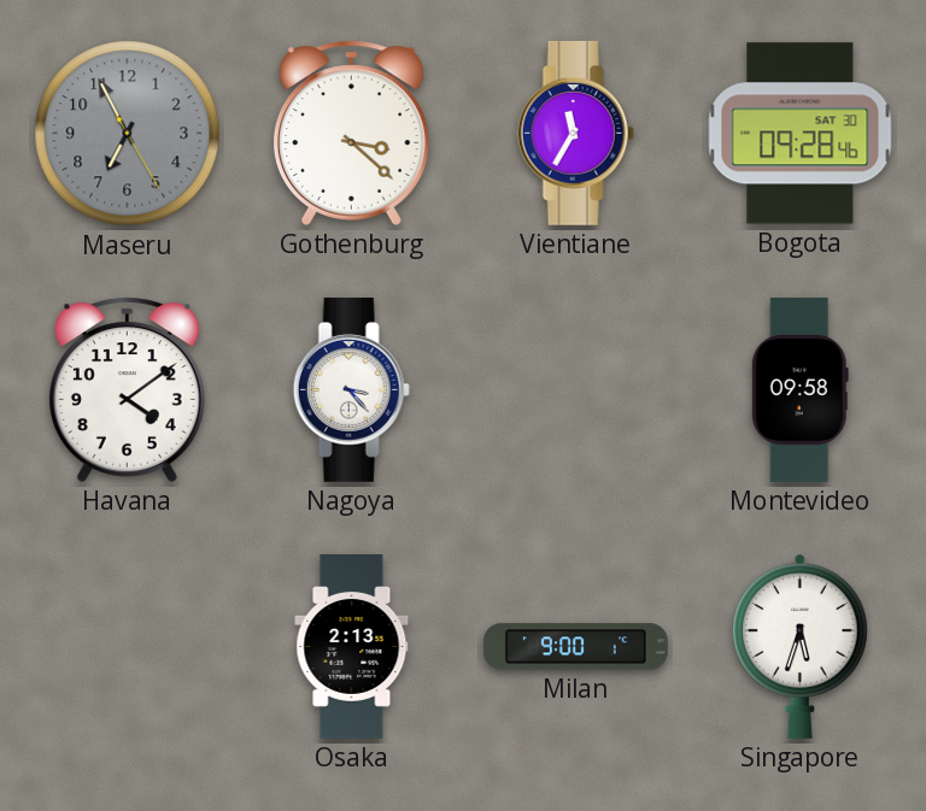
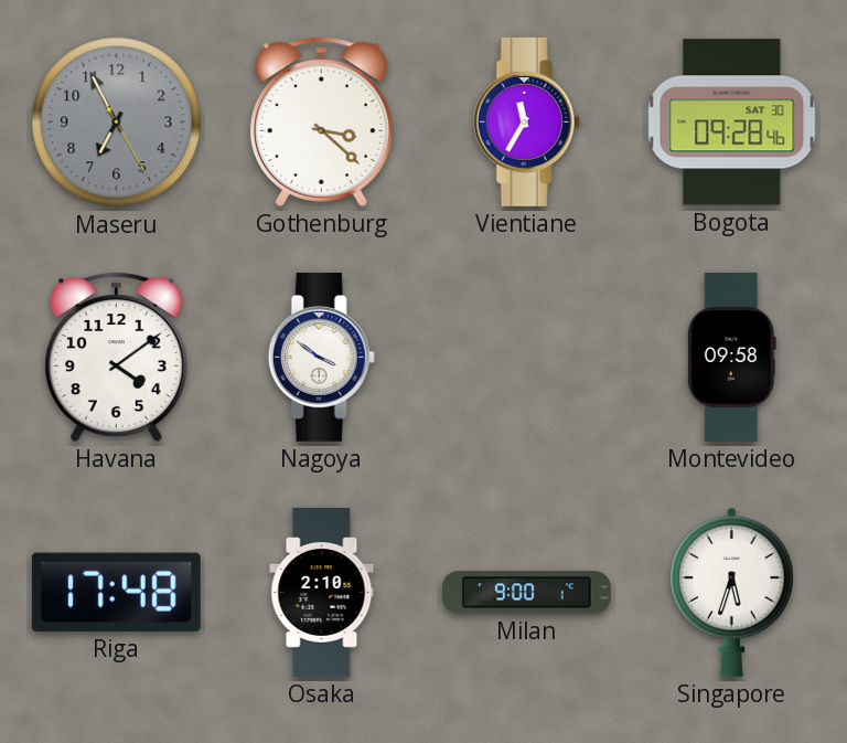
Nagoya: 3:23 -> 3:51 (321, 357)
Riga: none -> 17:48 (116, 592)
Osaka: 2:13 -> 2:10 (322, 593)
